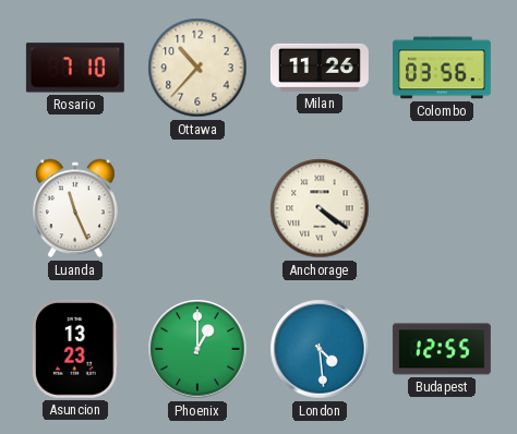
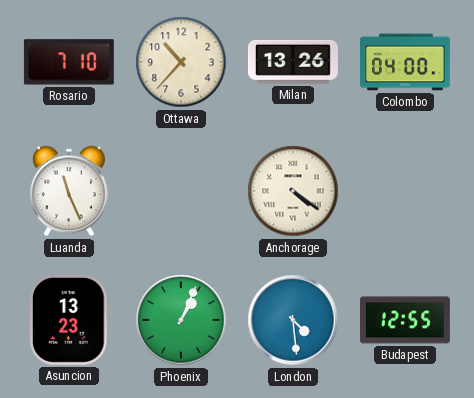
Milan: 11:26 -> 13:26 (293, 62)
Colombo: 03:56 -> 04:00 (405, 62)
Phoenix: 1:00 -> 1:04 (181, 320)
